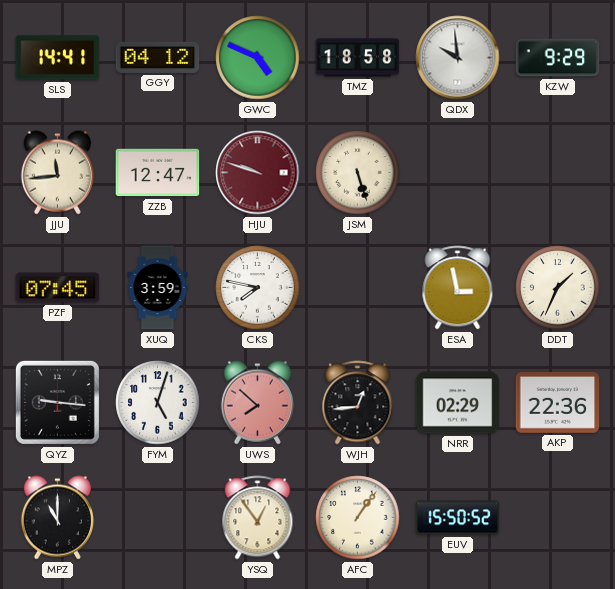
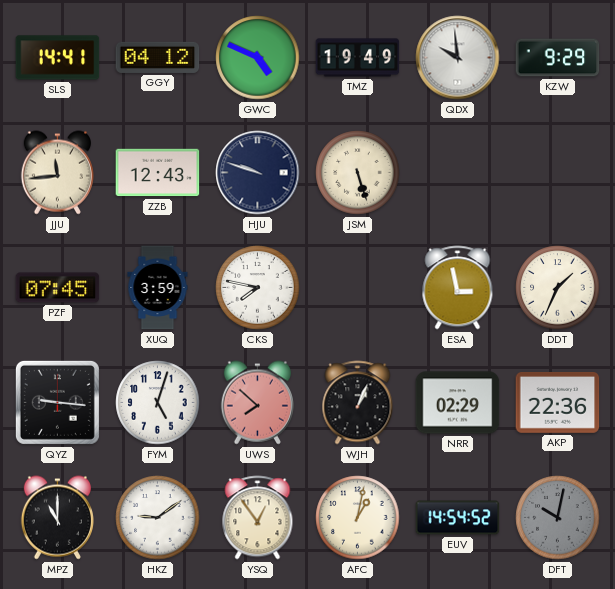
TMZ: 18:58 -> 19:49 (358, 58)
ZZB: 12:47 -> 12:43 (158, 173)
HJU dial: burgundy -> navy (258, 173)
WJH: 12:44 -> 1:04 (358, 403)
HKZ: none -> 9:09 (158, 518)
AFC: 1:06 -> 1:02 (358, 518)
EUV: 15:50 -> 14:54 (458, 518)
DFT: none -> 10:02 (558, 518)
